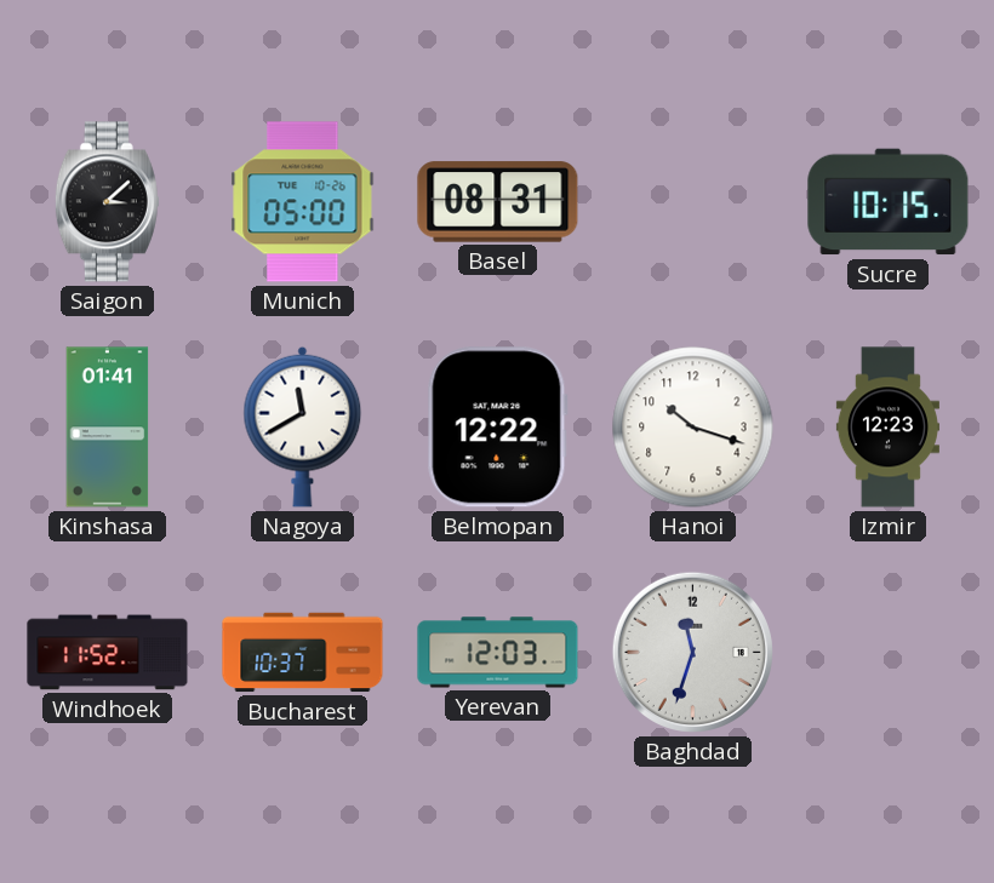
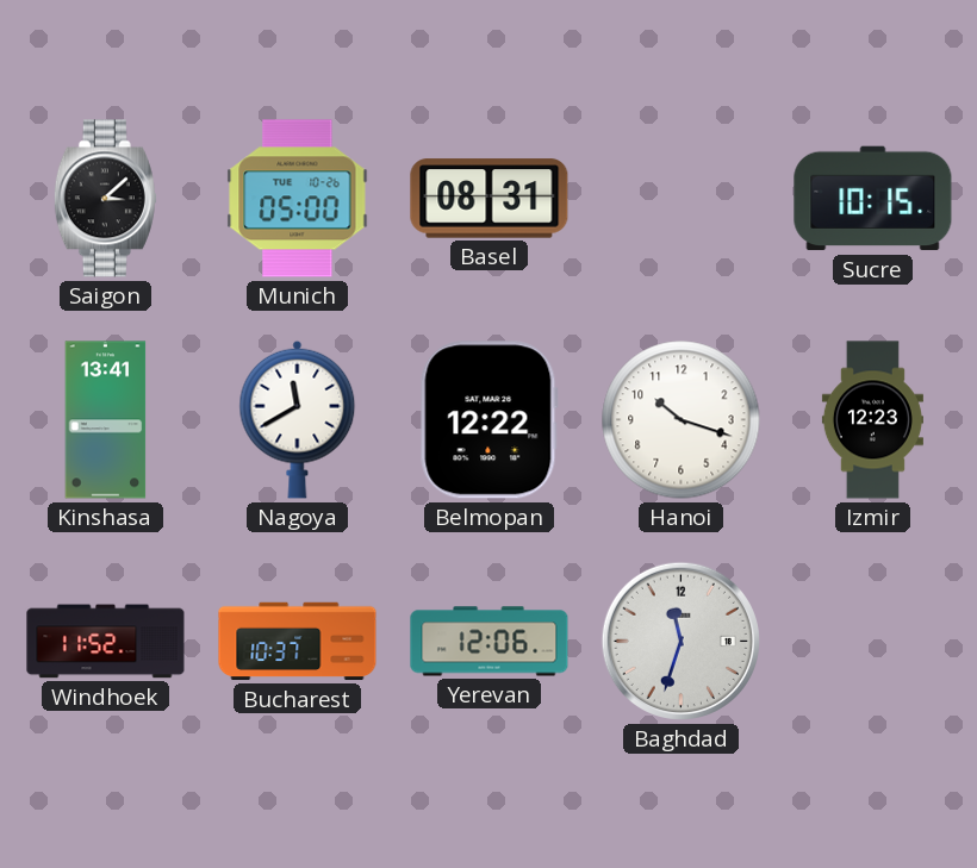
Kinshasa: 01:41 -> 13:41 (106, 420)
Yerevan: 12:03 -> 12:06 (490, 642)
